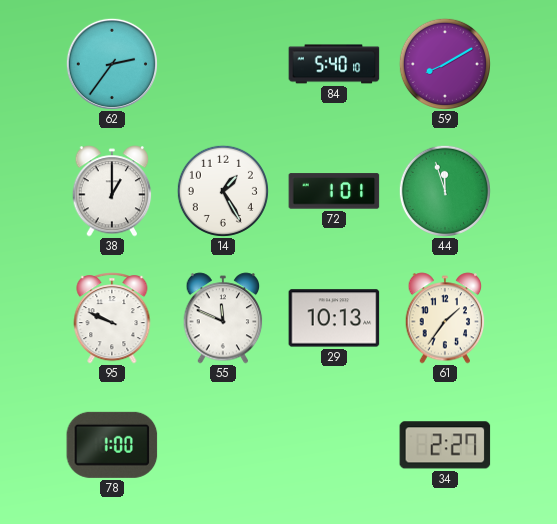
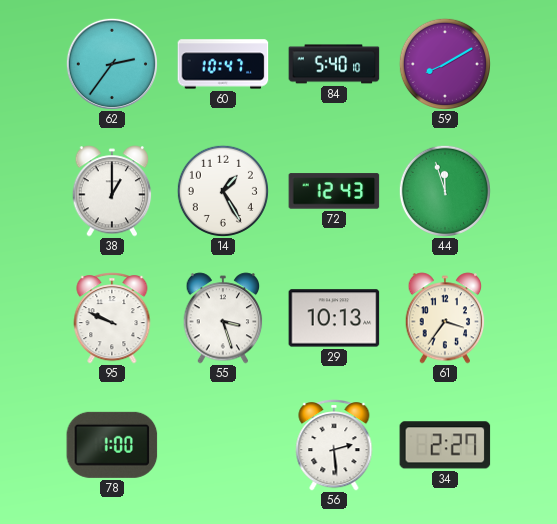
60: none -> 10:47 (223, 64)
72: 1:01 -> 12:43 (334, 191)
55: 11:49 -> 3:27 (223, 318)
61: 1:36 -> 3:36 (445, 318)
56: none -> 2:29 (334, 445)
